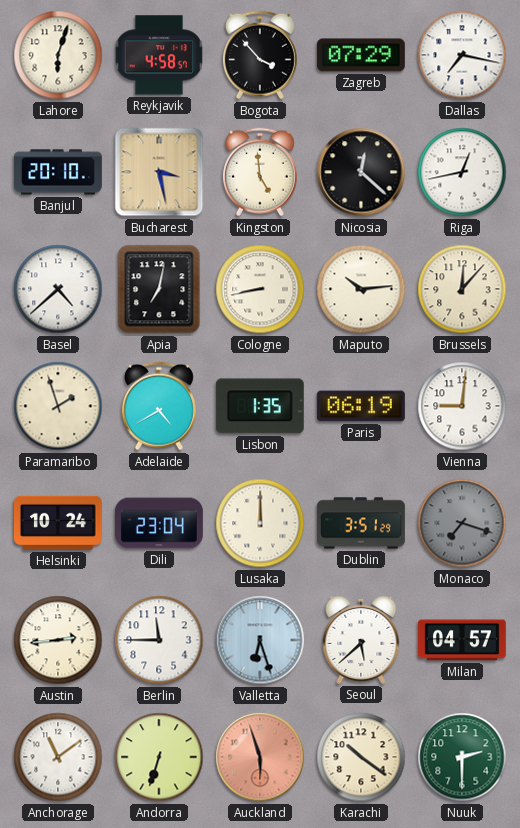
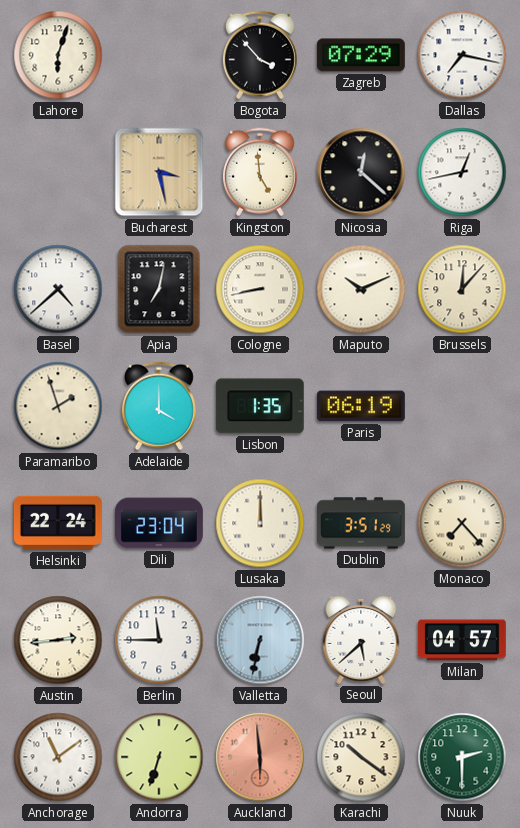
Reykjavik: 4:58 -> none (159, 55)
Banjul: 20:10 -> none (59, 172)
Maputo: 10:14 -> 10:11 (361, 289)
Adelaide: 4:40 -> 4:00 (159, 406)
Vienna: 9:01 -> none (462, 406)
Helsinki: 10:24 -> 22:24 (58, 523)
Monaco: 7:18 -> 7:23 (462, 523)
Monaco dial: grey -> cream (462, 523)
Valletta: 6:27 -> 6:32 (260, 640)
Auckland: 5:57 -> 5:59 (260, 757)
